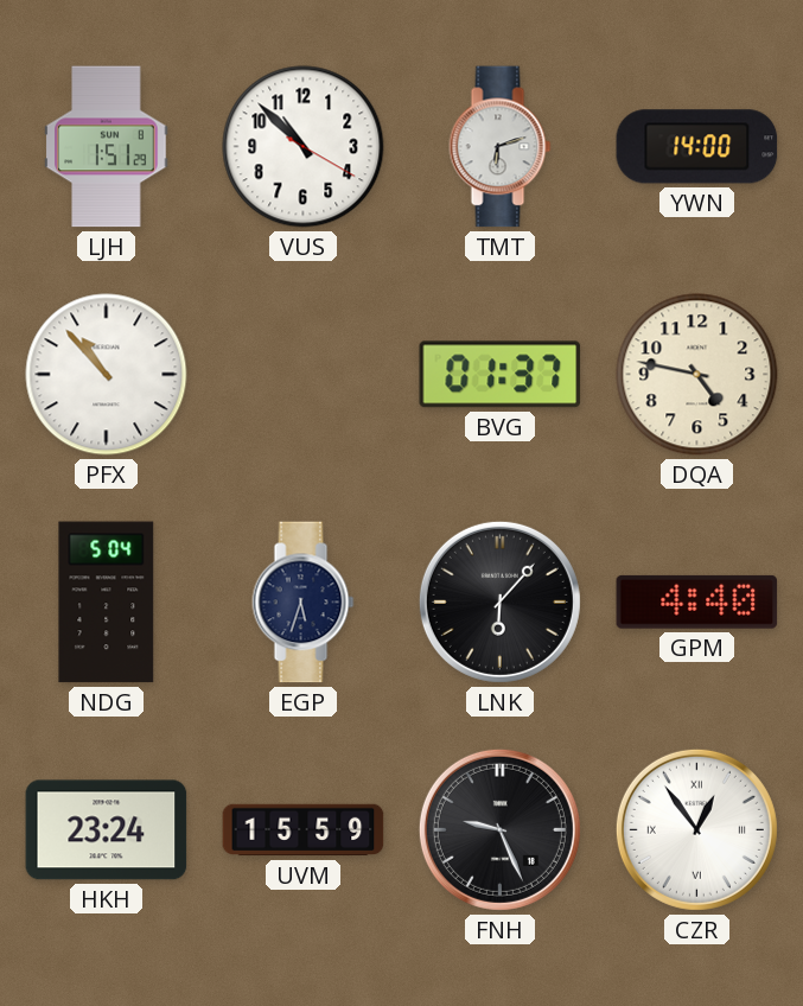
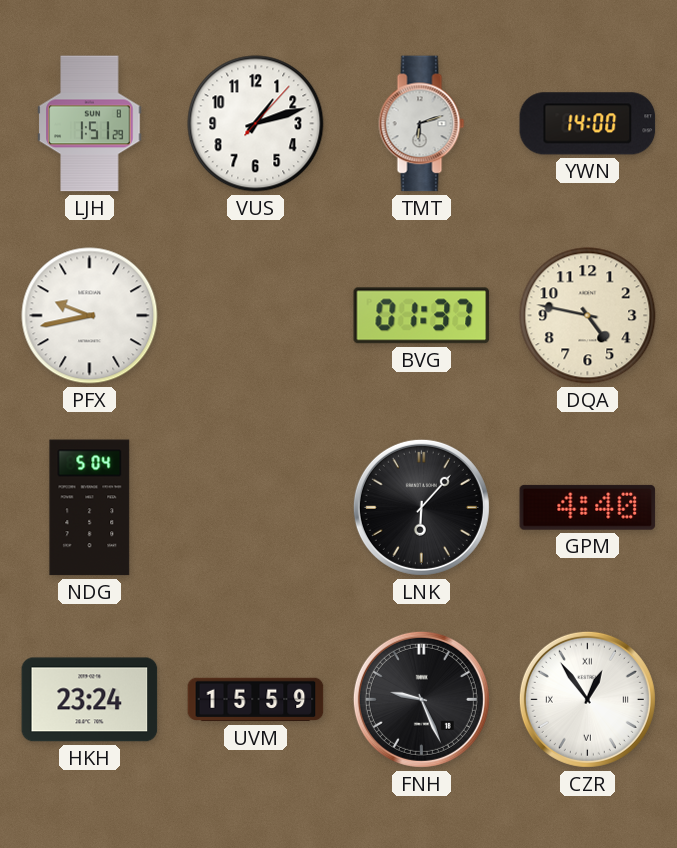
VUS: 10:52 -> 1:12 (256, 124)
PFX: 10:53 -> 9:43 (90, 316)
EGP: 5:33 -> none (304, 603)
